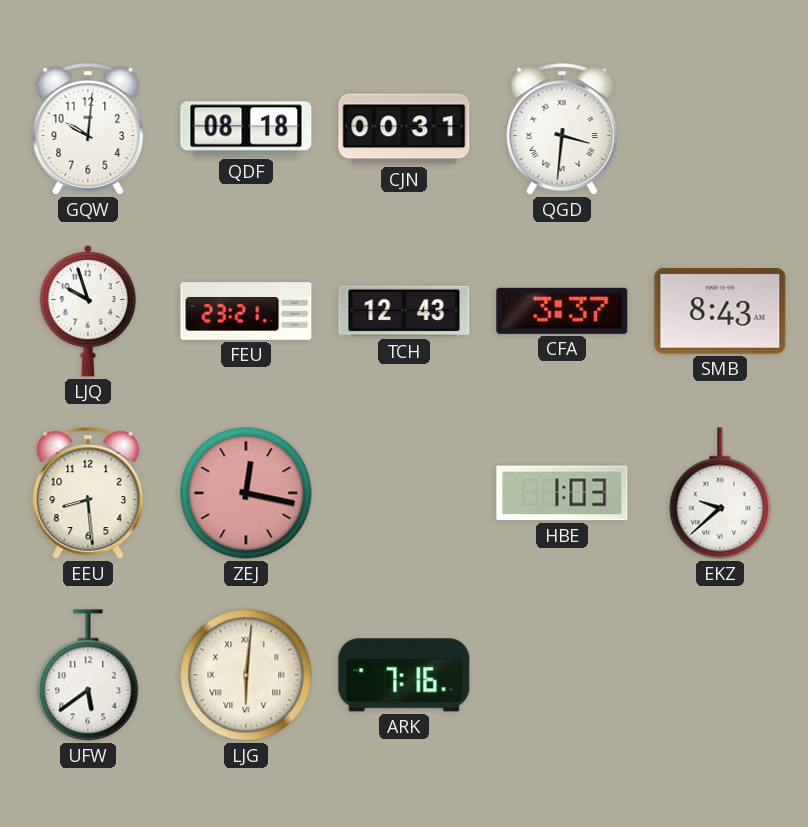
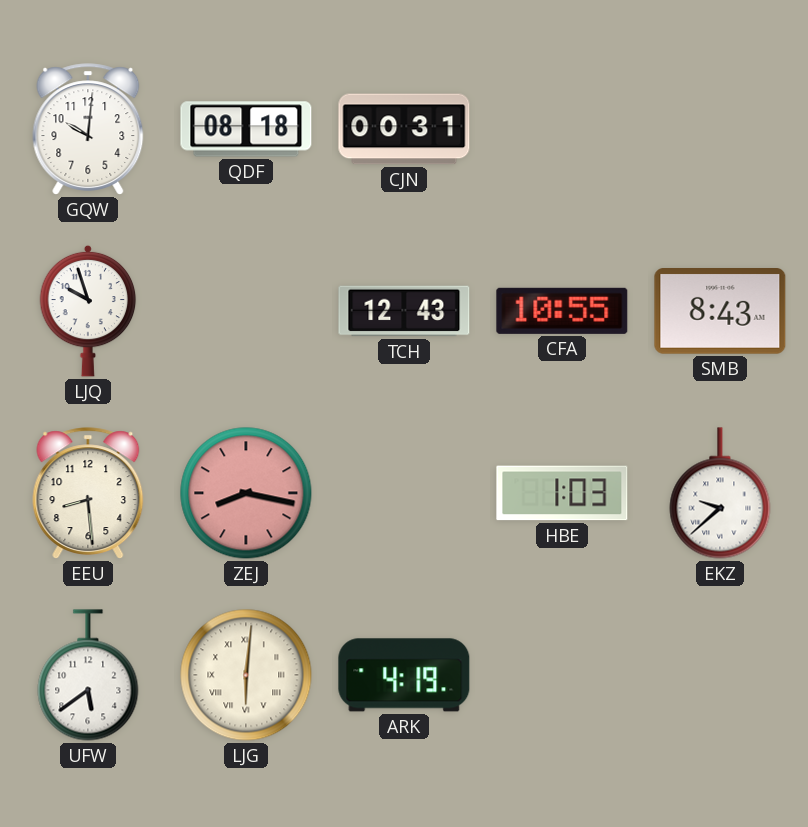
QGD: 3:31 -> none (562, 129)
FEU: 23:21 -> none (246, 311)
CFA: 3:37 -> 10:55 (562, 311)
ZEJ: 12:17 -> 8:17 (246, 493)
ARK: 7:16 -> 4:19 (404, 675)
